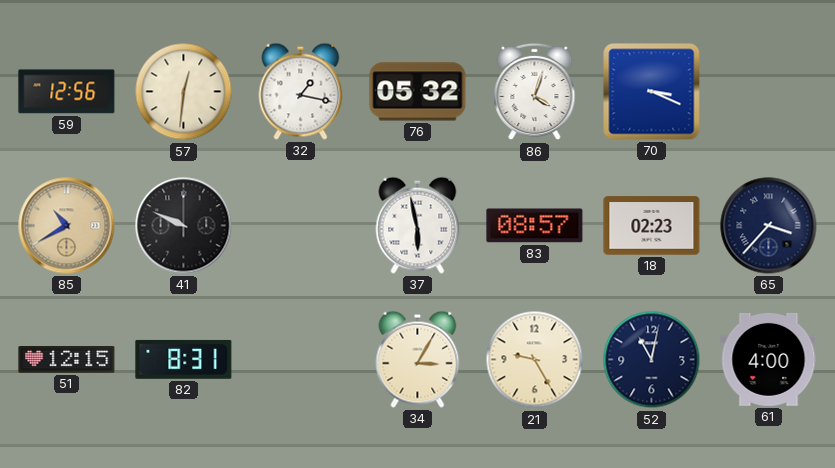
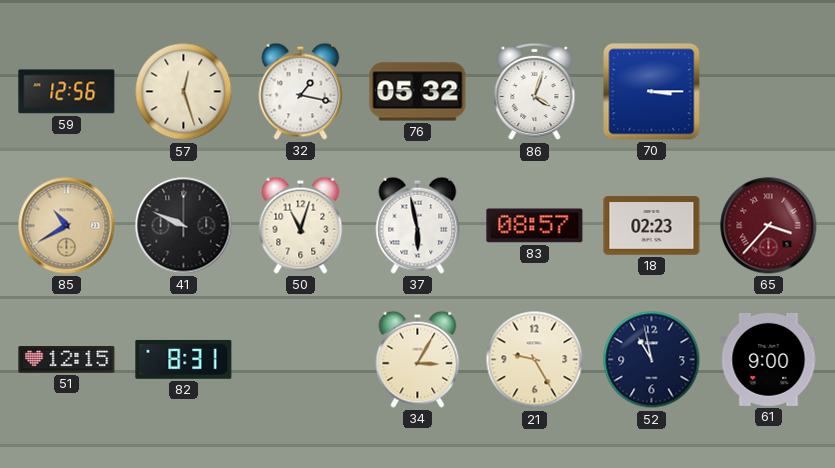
57: 12:31 -> 12:27 (184, 92)
70: 3:19 -> 3:15 (652, 92)
50: none -> 11:03 (301, 225)
65 dial: navy -> burgundy (769, 226)
52: 11:02 -> 10:58 (652, 360)
61: 4:00 -> 9:00 (769, 359)
